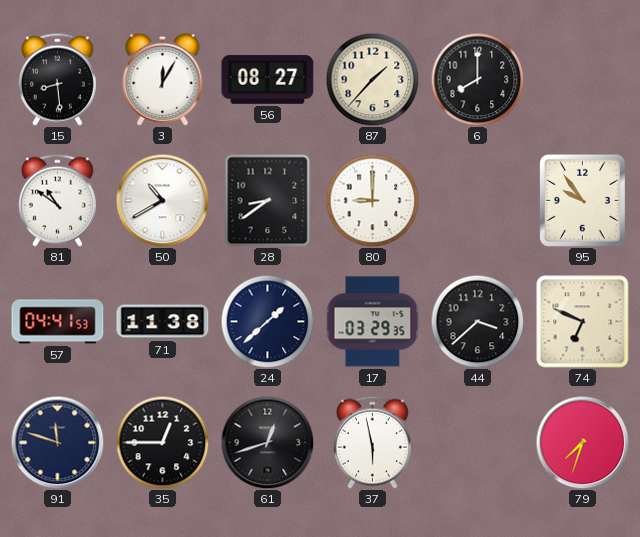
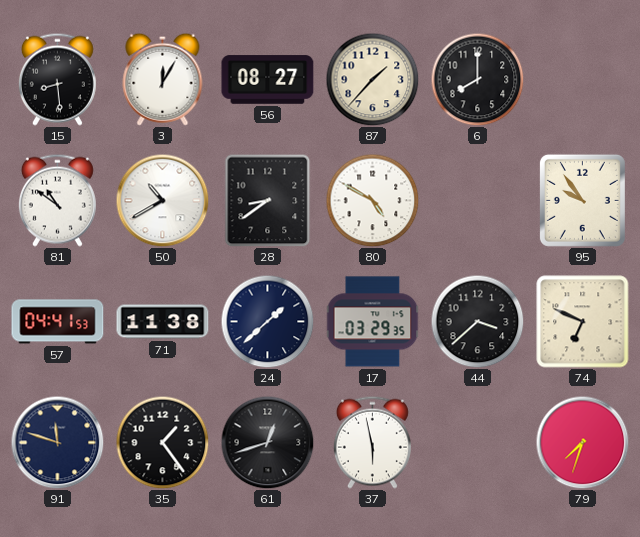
80: 9:00 -> 4:50 (372, 200)
35: 12:45 -> 1:24 (162, 442)
